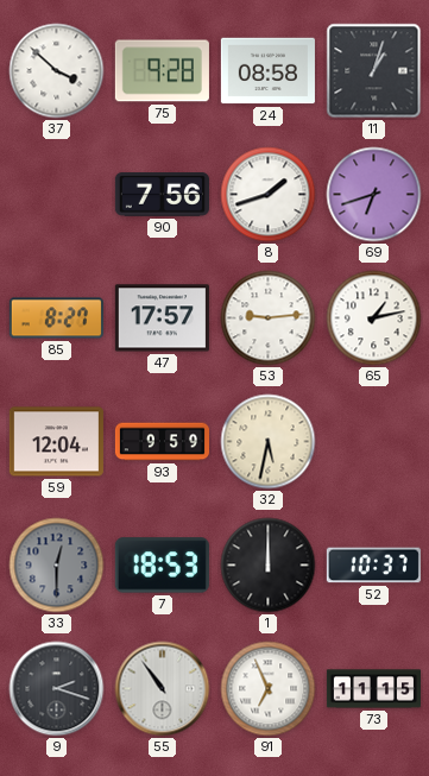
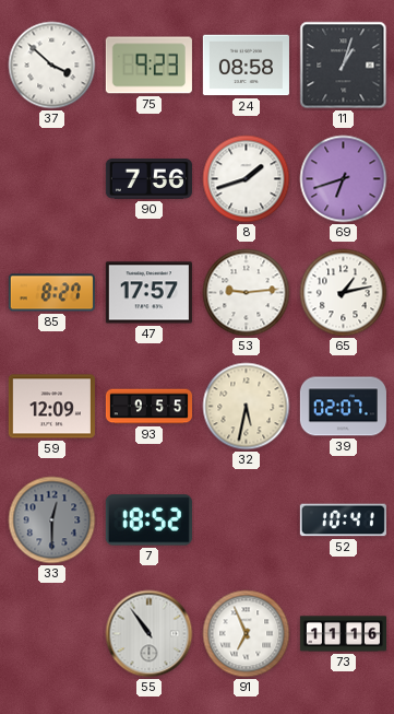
75: 9:28 -> 9:23 (148, 66)
59: 12:04 -> 12:09 (51, 407)
93: 9:59 -> 9:55 (148, 407)
39: none -> 02:07 (343, 407)
7: 18:53 -> 18:52 (148, 520)
1: 12:00 -> none (269, 566)
52: 10:37 -> 10:41 (343, 520)
9: 2:18 -> none (57, 689)
73: 11:15 -> 11:16 (343, 634)
